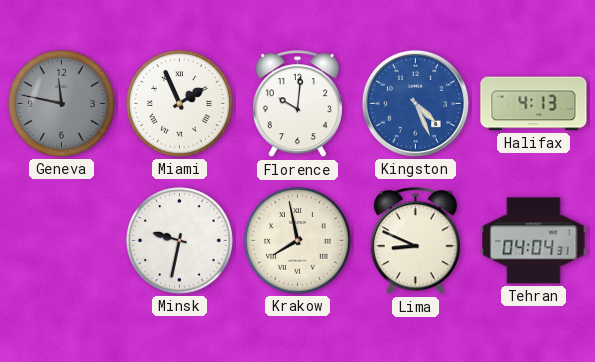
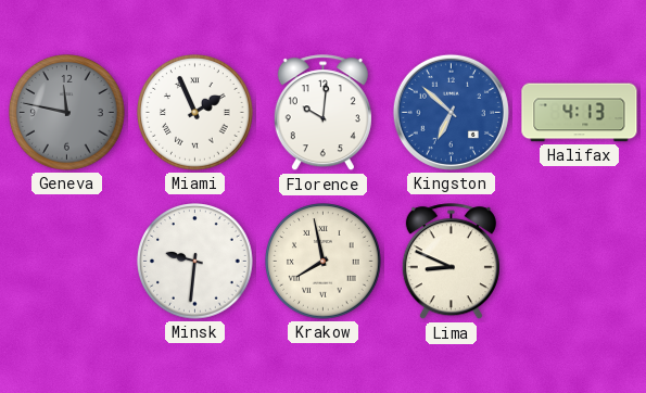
Kingston: 4:26 -> 6:52 (451, 112)
Minsk: 9:32 -> 9:31 (195, 262)
Tehran: 04:04 -> none (534, 241)
